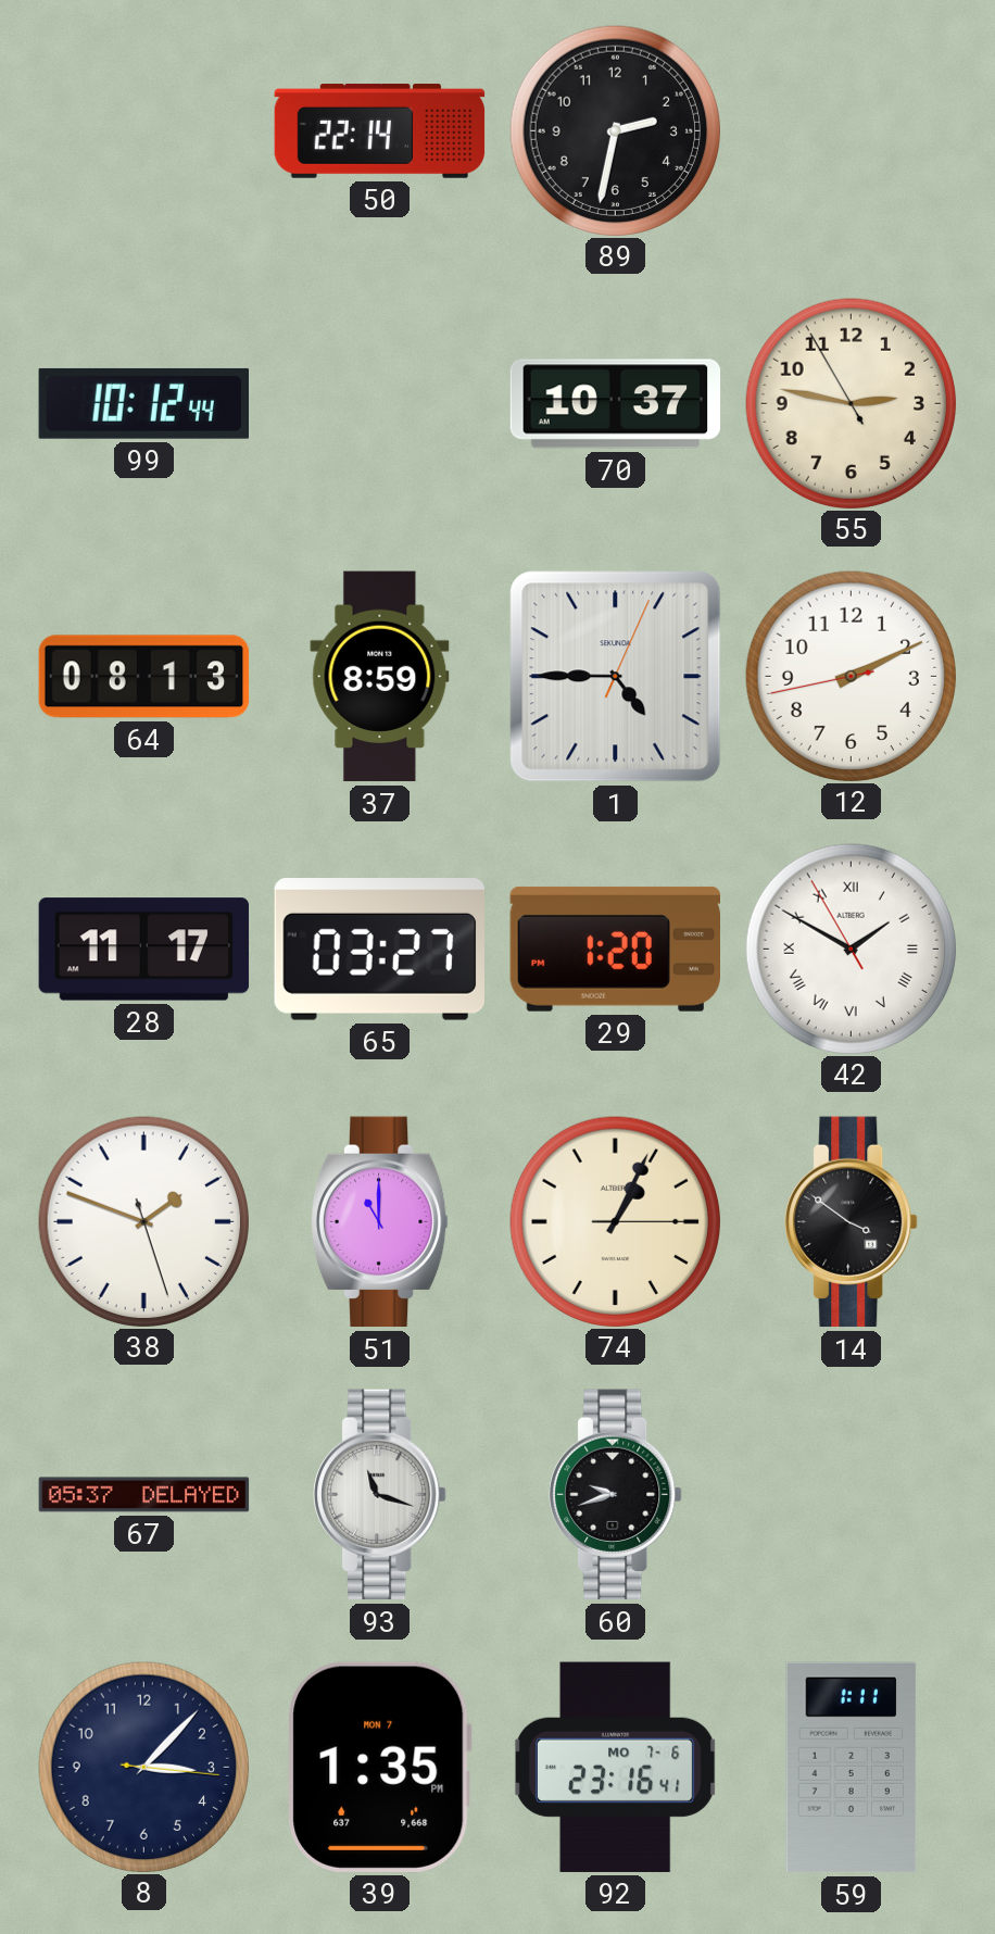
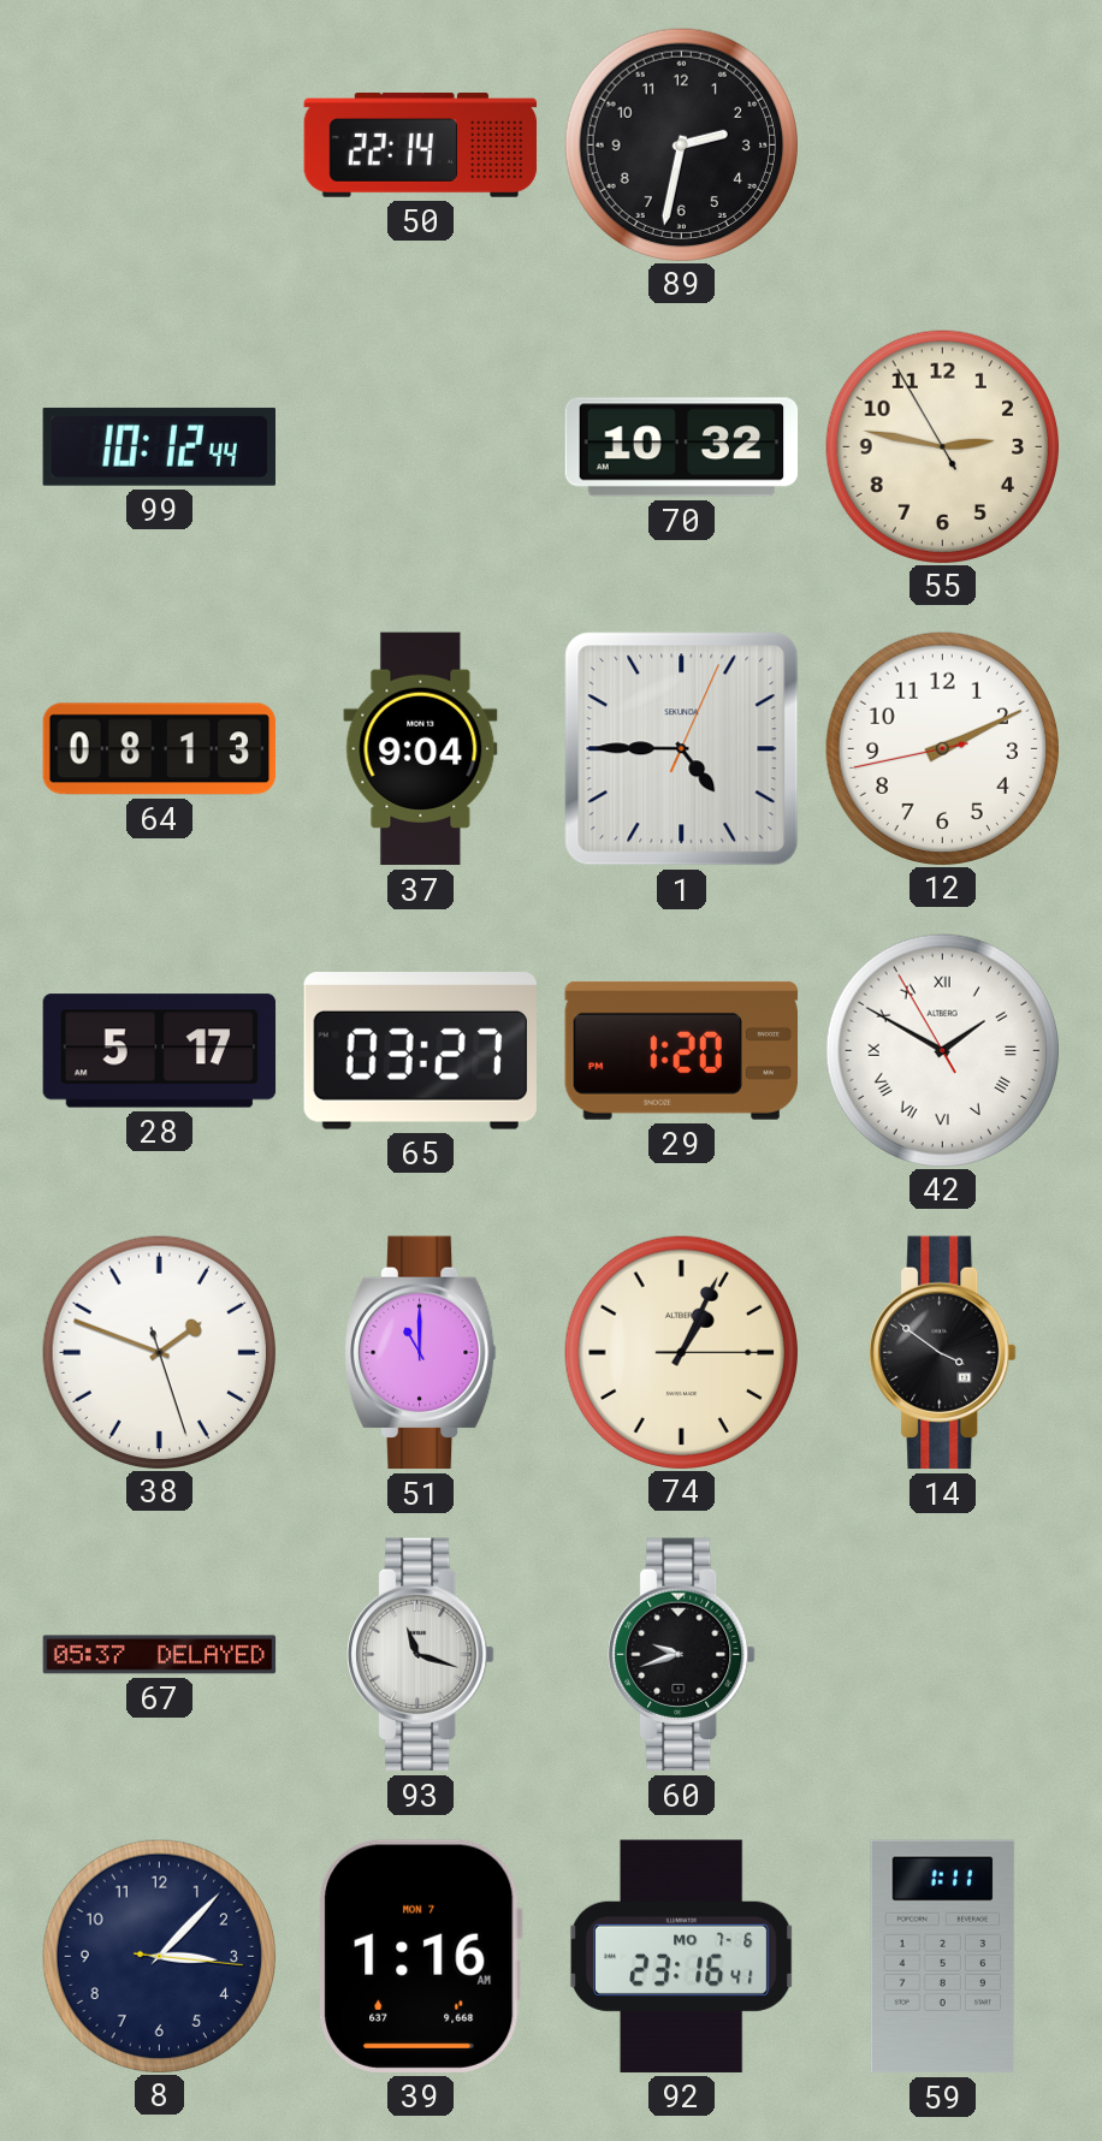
70: 10:37 -> 10:32 (682, 447)
37: 8:59 -> 9:04 (421, 749)
28: 11:17 -> 5:17 (160, 1051)
39: 1:35 -> 1:16 (420, 1956)
